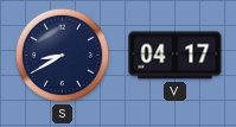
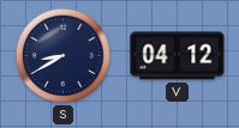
V: 04:17 -> 04:12 (178, 56)
